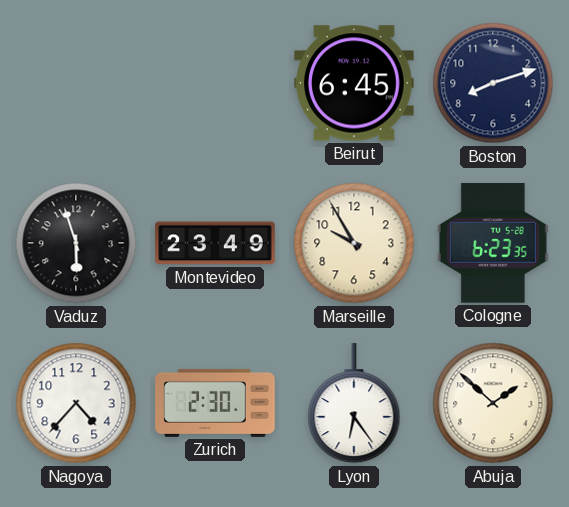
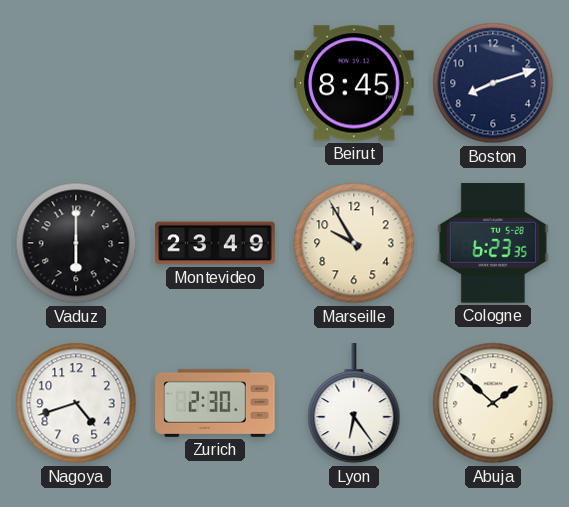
Beirut: 6:45 -> 8:45 (354, 83)
Vaduz: 5:57 -> 6:00 (76, 243)
Nagoya: 4:37 -> 4:42 (76, 403)
